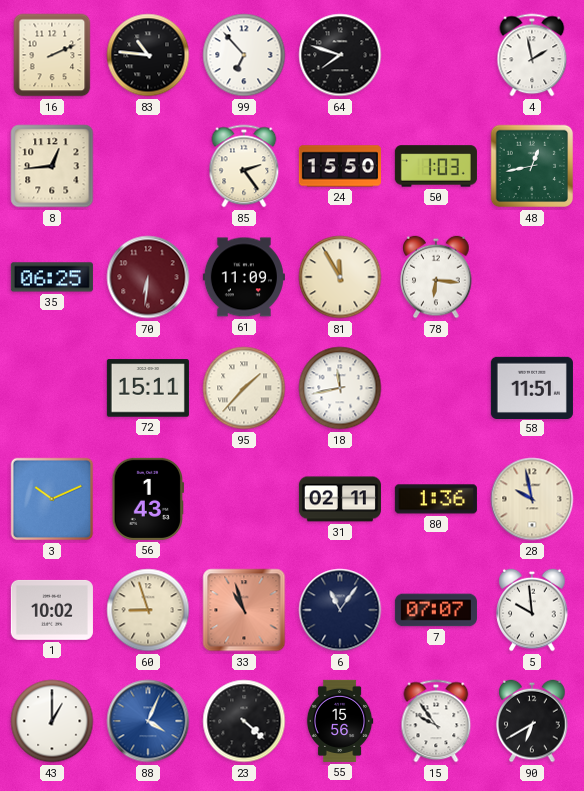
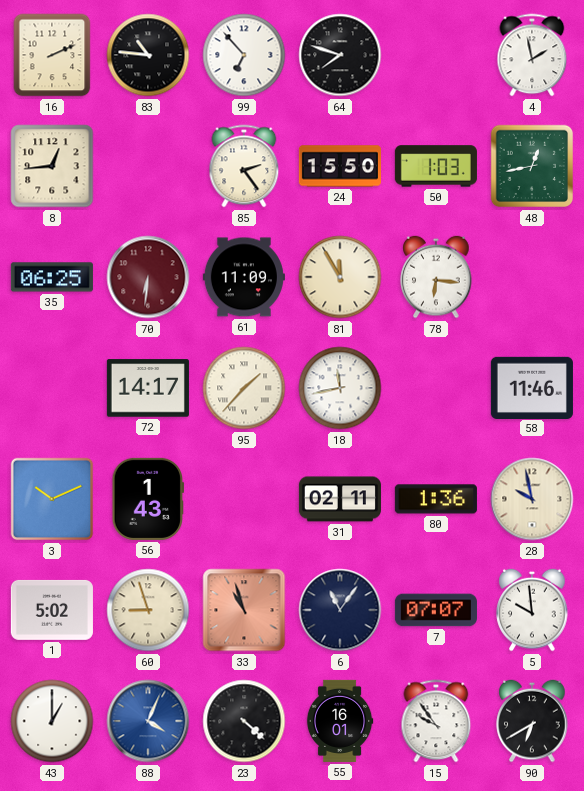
72: 15:11 -> 14:17 (148, 388)
58: 11:51 -> 11:46 (532, 387)
1: 10:02 -> 5:02 (52, 610)
55: 15:56 -> 16:01 (340, 721)
